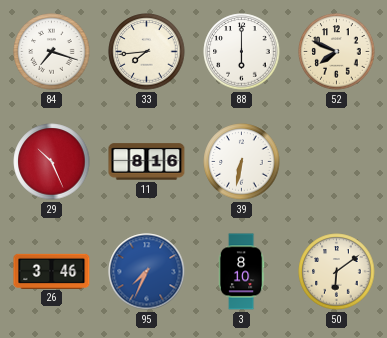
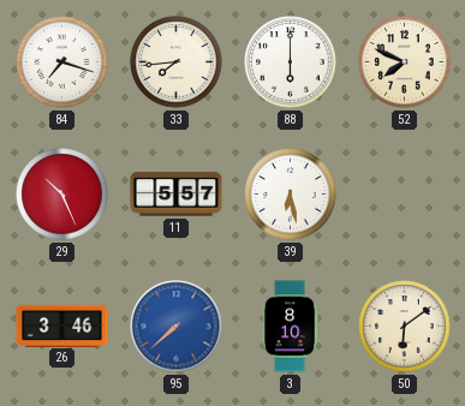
11: 8:16 -> 5:57 (177, 195)
39: 6:32 -> 6:28 (291, 195)
95: 7:34 -> 7:38 (177, 327)
